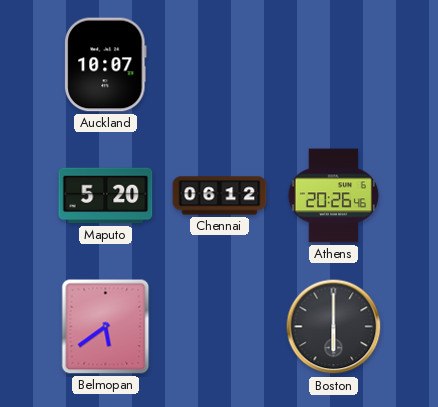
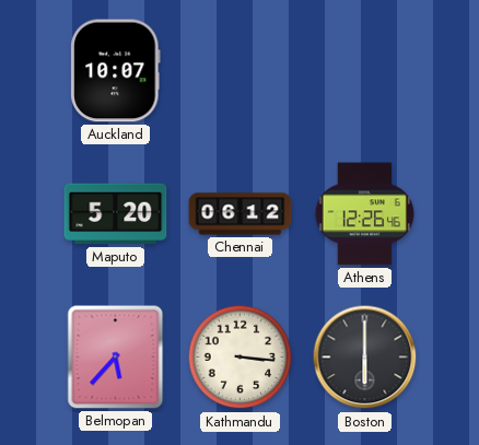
Athens: 20:26 -> 12:26 (364, 214)
Belmopan: 5:39 -> 5:37 (116, 358)
Kathmandu: none -> 3:16 (241, 358)
